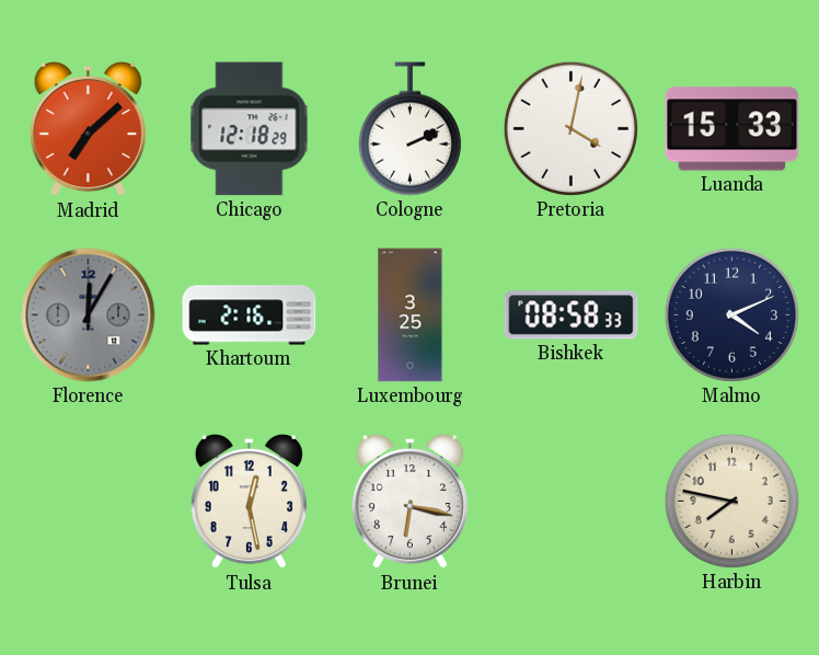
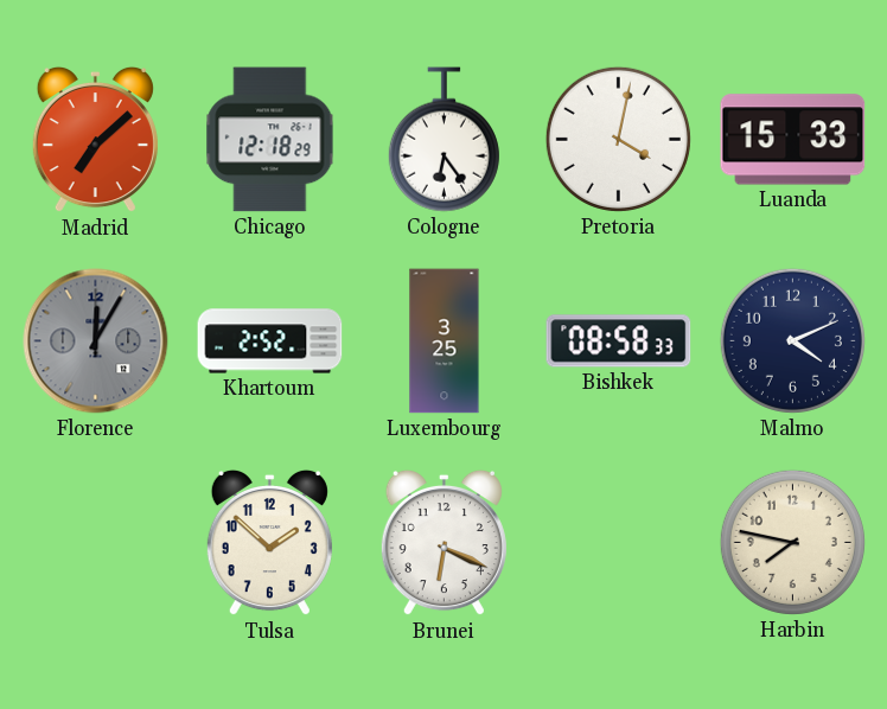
Cologne: 2:11 -> 6:24 (443, 140)
Khartoum: 2:16 -> 2:52 (270, 341)
Tulsa: 12:28 -> 1:52 (269, 543)
Brunei: 6:17 -> 6:19 (443, 543)
